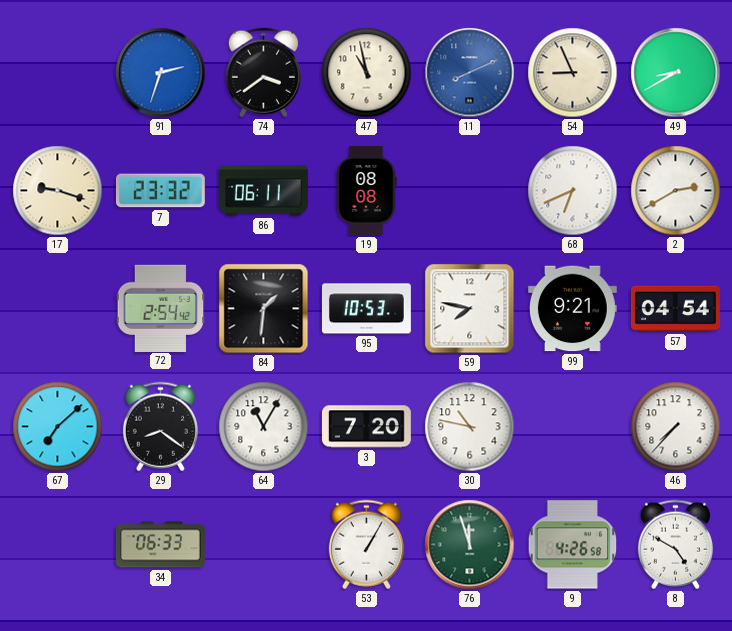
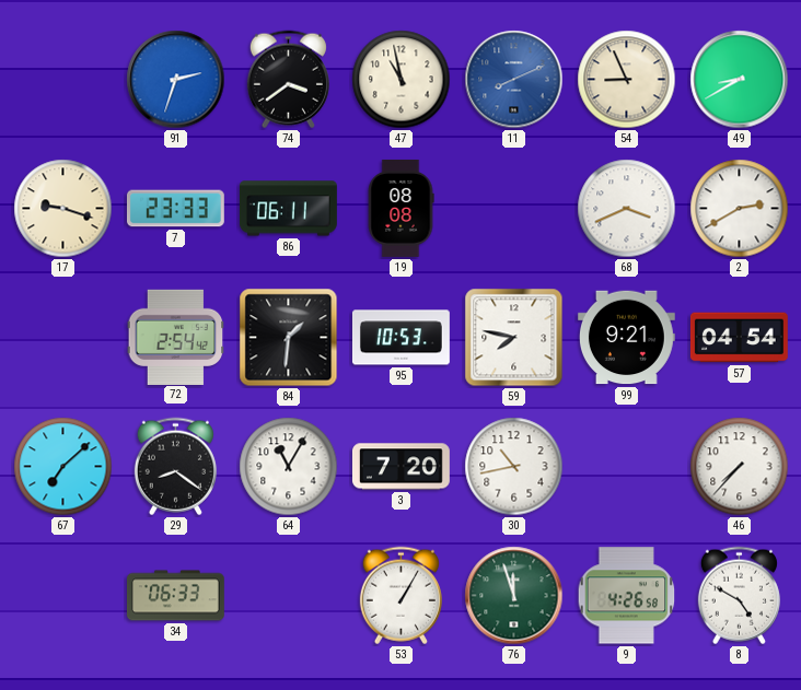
7: 23:32 -> 23:33 (175, 209)
68: 6:41 -> 3:41 (627, 209)
30: 10:47 -> 10:43 (514, 467)
